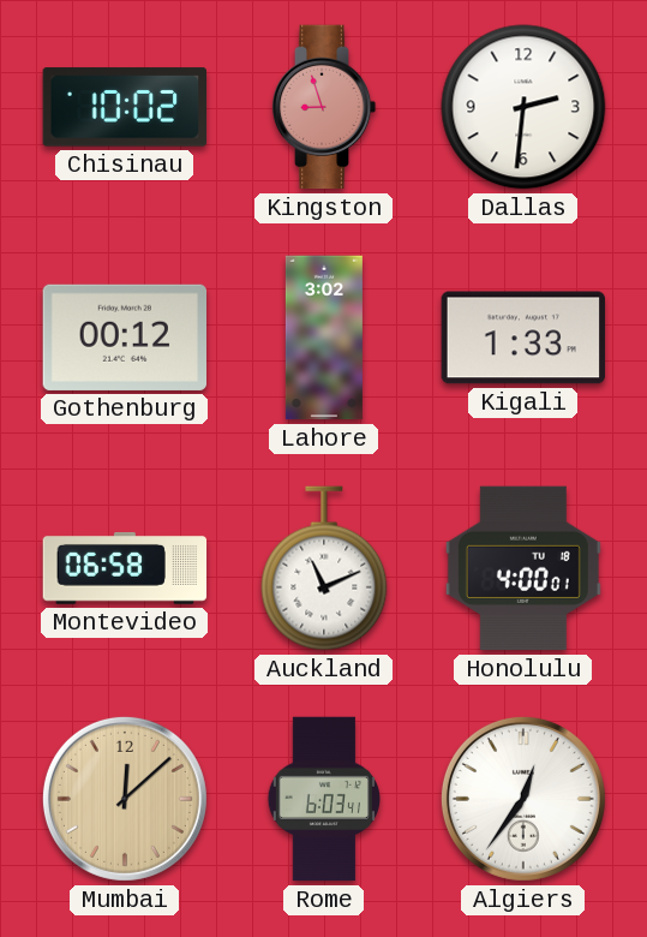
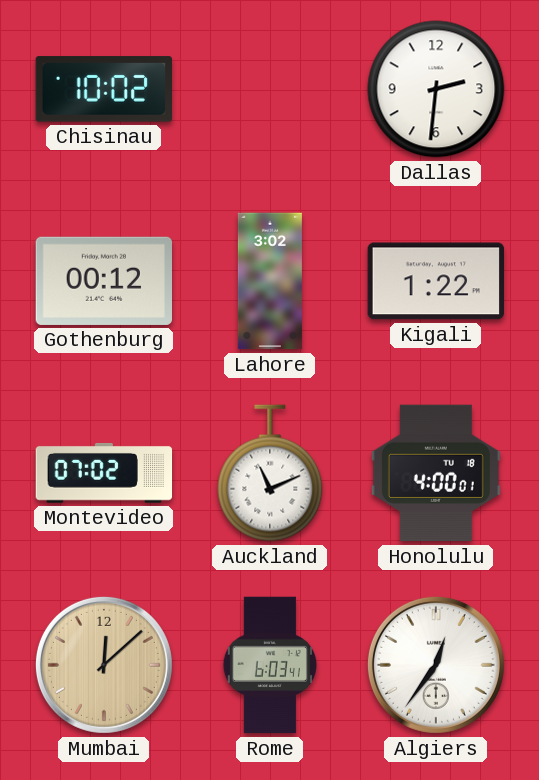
Kingston: 8:57 -> none (324, 107)
Kigali: 1:33 -> 1:22 (435, 281)
Montevideo: 06:58 -> 07:02 (104, 473)
